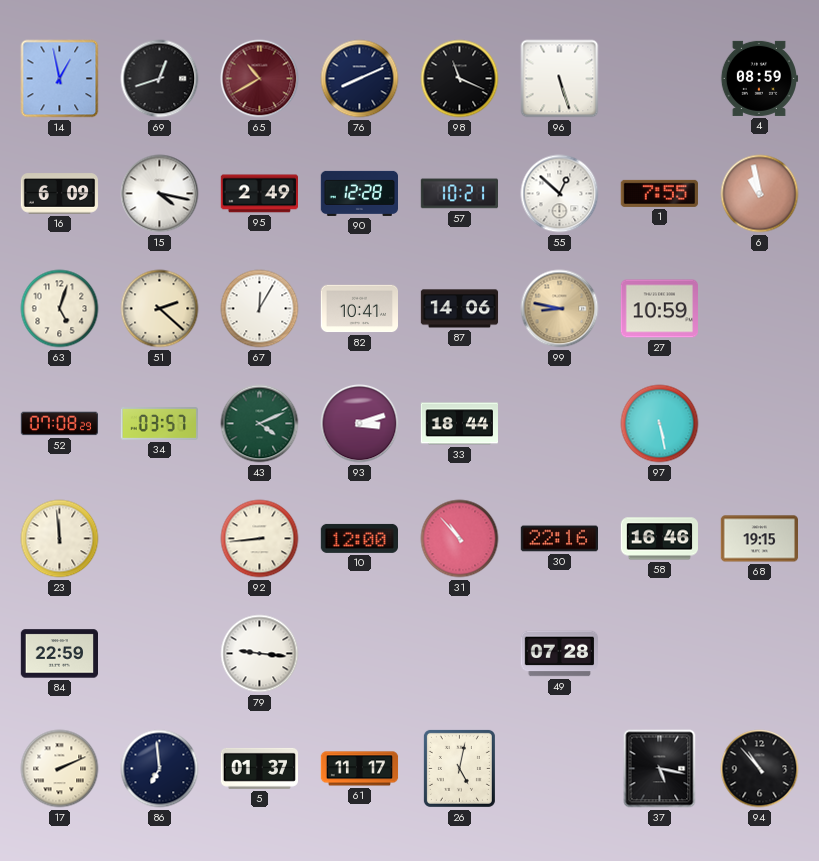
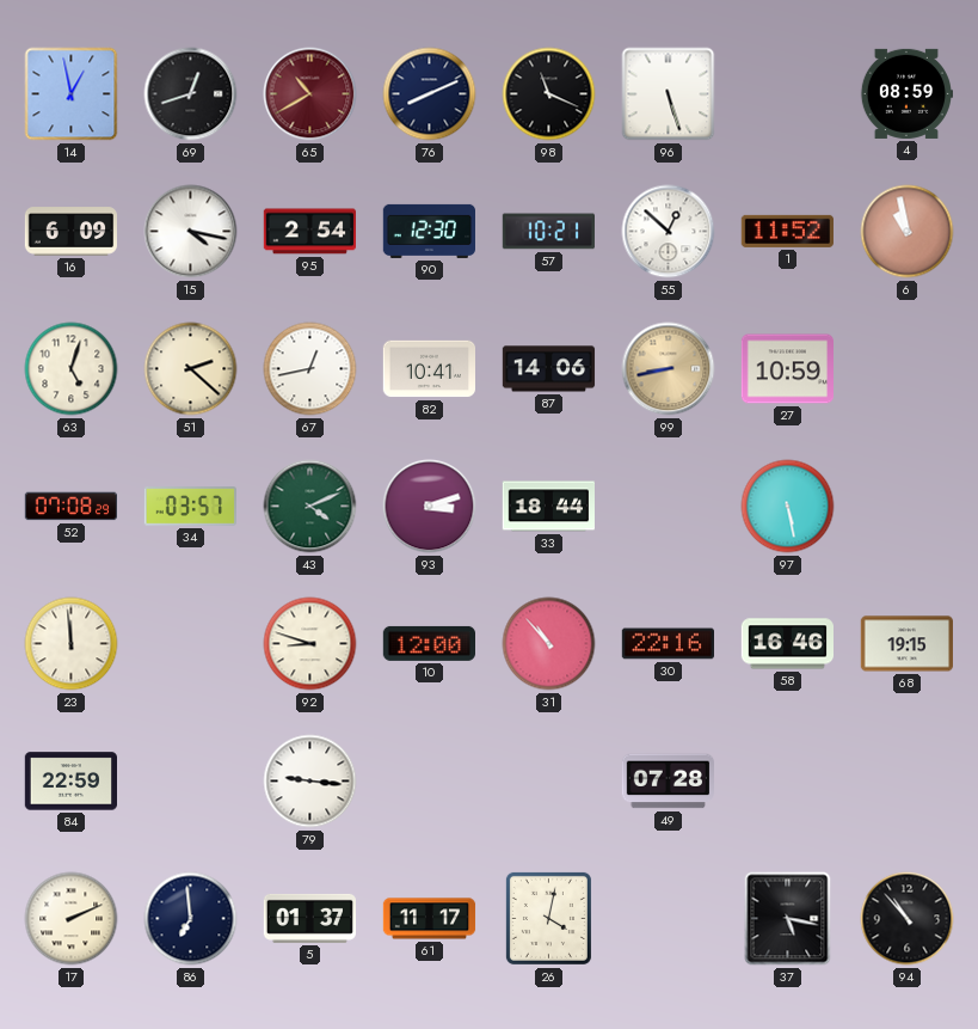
95: 2:49 -> 2:54 (309, 232)
90: 12:28 -> 12:30 (429, 231)
1: 7:55 -> 11:52 (787, 231)
67: 12:05 -> 12:43 (310, 369)
99: 8:47 -> 8:43 (669, 369)
92: 8:44 -> 8:48 (310, 644)
26: 5:02 -> 4:02 (548, 918)
